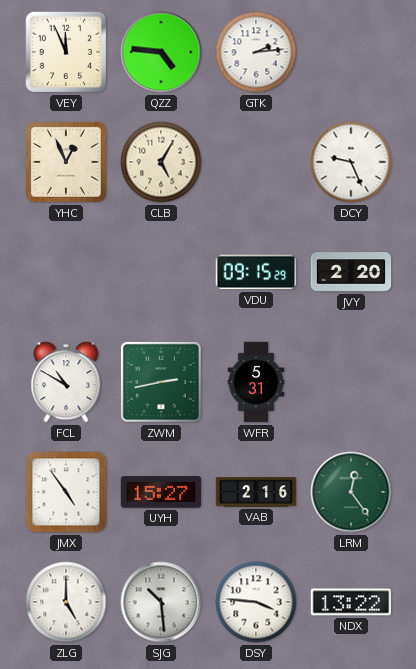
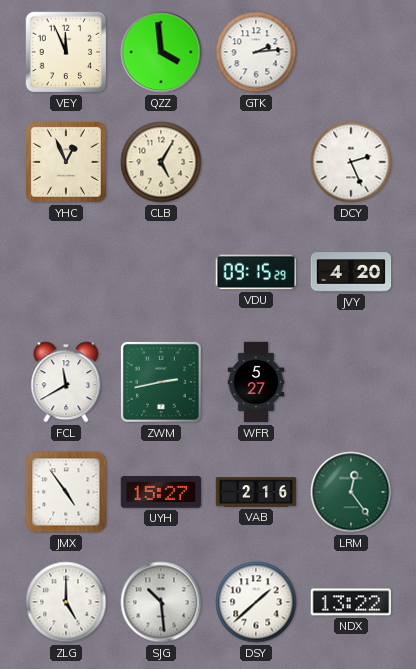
QZZ: 4:46 -> 3:59 (161, 52)
DCY: 9:26 -> 2:26 (351, 162)
JVY: 2:20 -> 4:20 (351, 272)
FCL: 10:50 -> 11:40 (66, 382)
WFR: 5:31 -> 5:27 (256, 382)
DSY: 3:46 -> 1:38 (256, 602)
